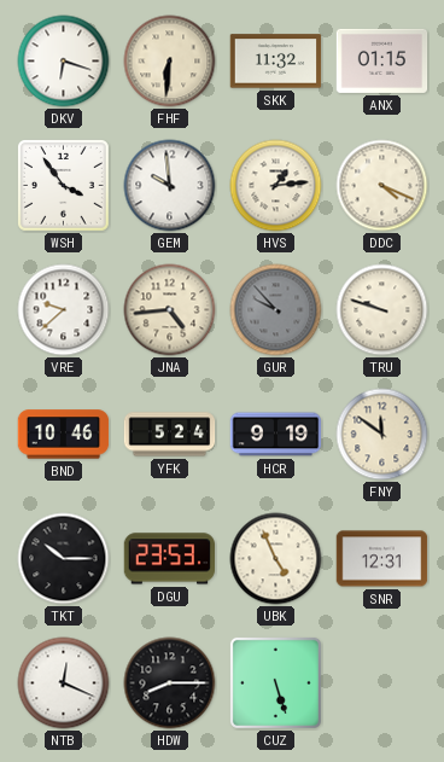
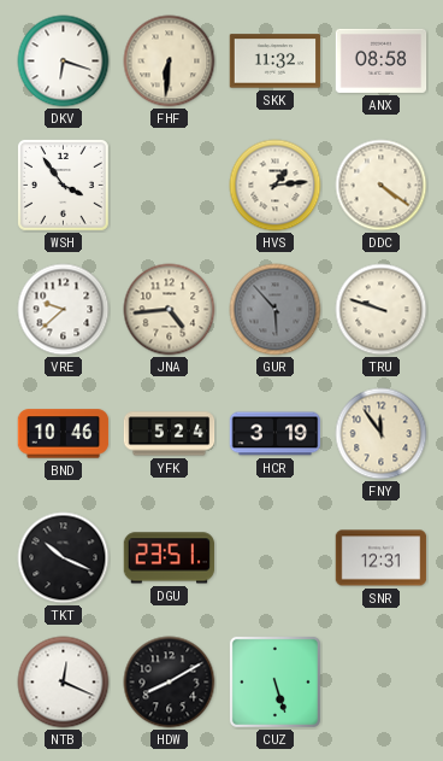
ANX: 01:15 -> 08:58 (382, 60)
GEM: 9:59 -> none (170, 186)
DDC: 4:19 -> 4:21 (382, 186)
GUR: 9:53 -> 5:53 (276, 310)
HCR: 9:19 -> 3:19 (276, 434)
FNY: 11:51 -> 11:54 (382, 434)
TKT: 10:15 -> 10:19 (64, 558)
DGU: 23:53 -> 23:51 (170, 558)
UBK: 4:56 -> none (276, 559)
HDW: 8:15 -> 8:10 (170, 683)
